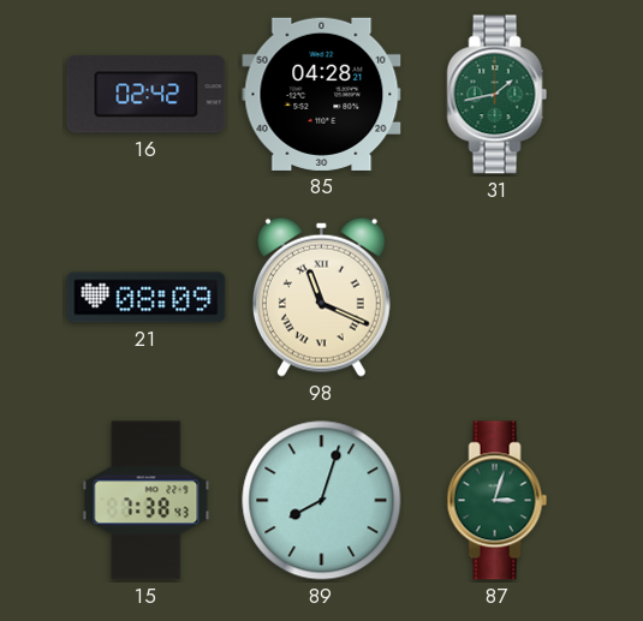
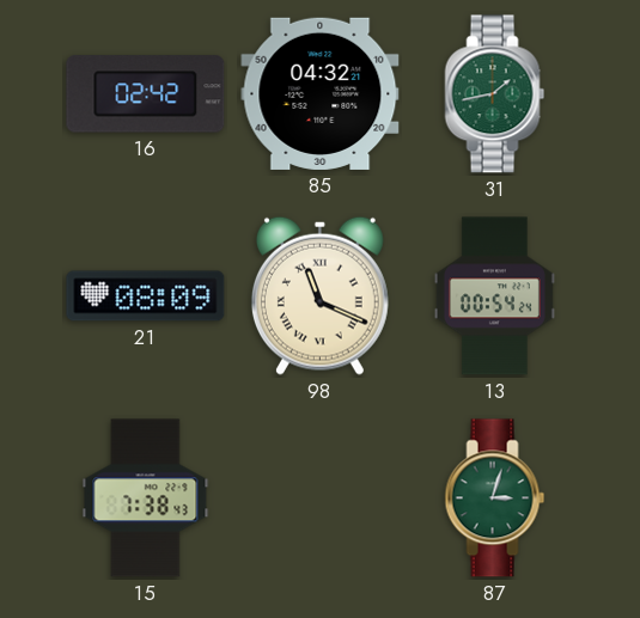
85: 04:28 -> 04:32 (321, 93)
13: none -> 00:54 (494, 296)
89: 8:03 -> none (322, 501)
